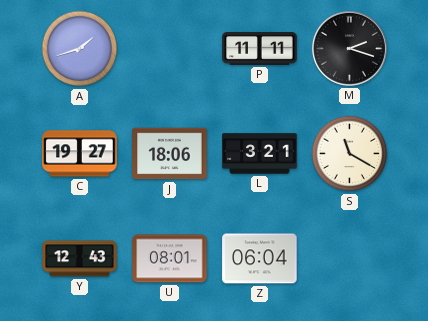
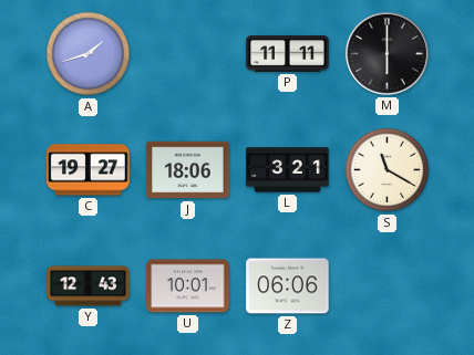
M: 2:18 -> 6:00 (387, 53)
U: 08:01 -> 10:01 (188, 286)
Z: 06:04 -> 06:06 (288, 286)
